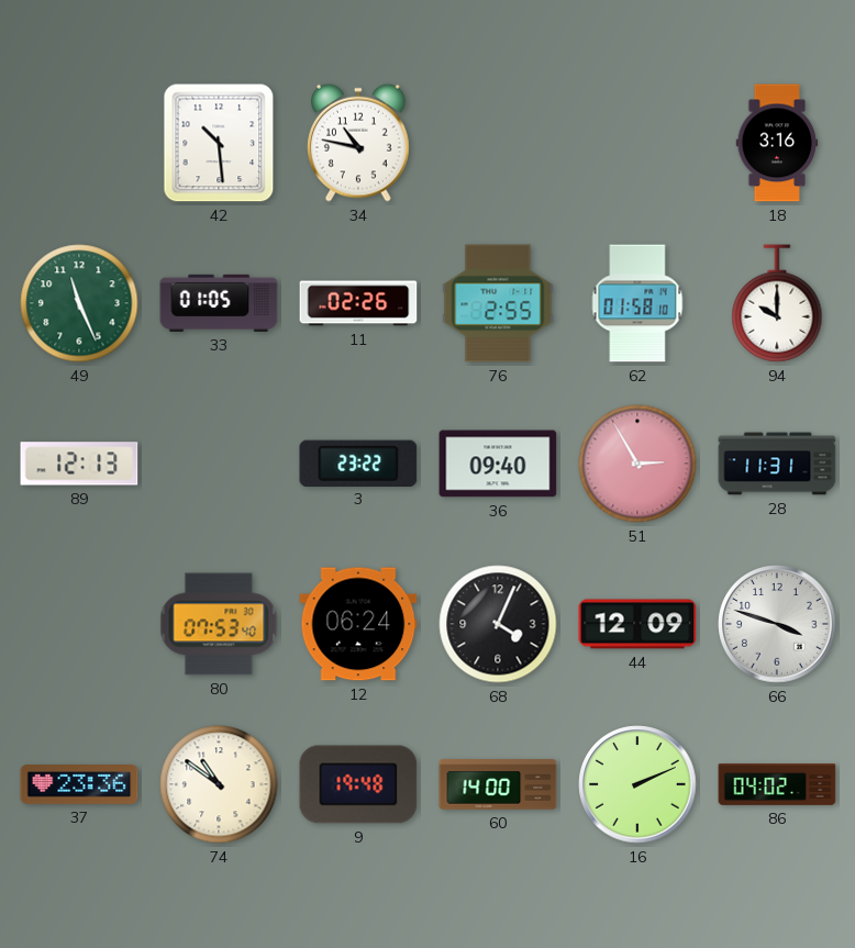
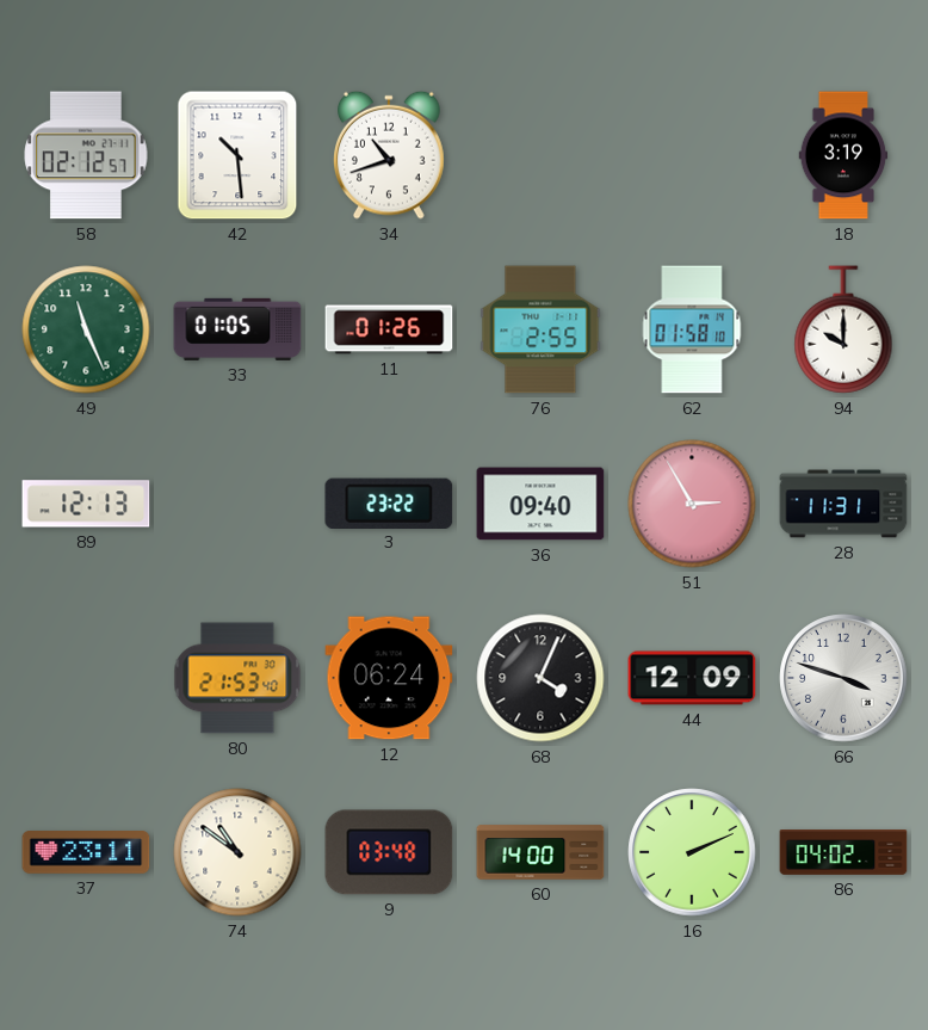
58: none -> 02:12 (86, 155)
34: 10:47 -> 10:42 (390, 155)
18: 3:16 -> 3:19 (843, 155)
11: 02:26 -> 01:26 (389, 329)
80: 07:53 -> 21:53 (237, 678)
37: 23:36 -> 23:11 (86, 853)
9: 19:48 -> 03:48 (389, 852)
